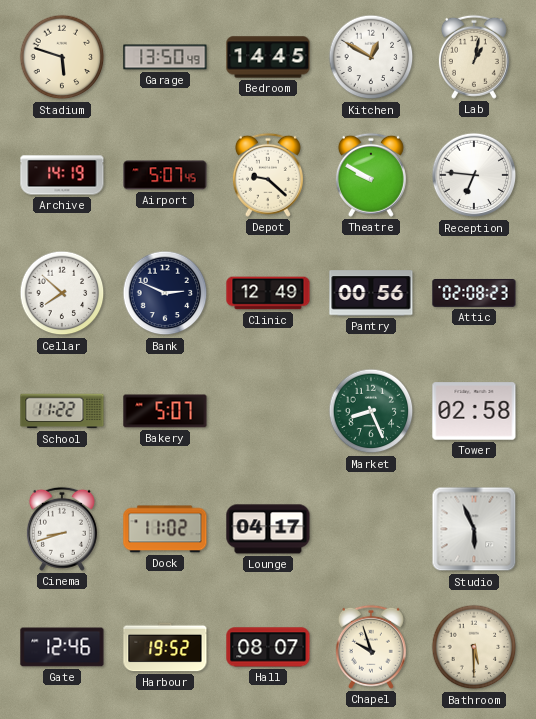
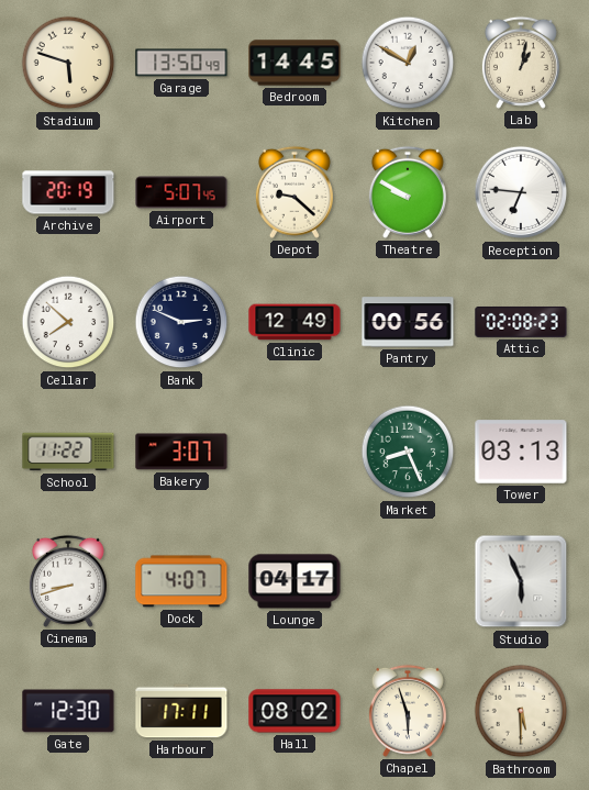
Archive: 14:19 -> 20:19 (68, 192)
Bakery: 5:07 -> 3:07 (181, 452)
Tower: 02:58 -> 03:13 (521, 452)
Dock: 11:02 -> 4:07 (181, 581)
Gate: 12:46 -> 12:30 (68, 711)
Harbour: 19:52 -> 17:11 (181, 711)
Hall: 08:07 -> 08:02 (294, 711)
Chapel: 9:57 -> 5:57 (408, 711)
